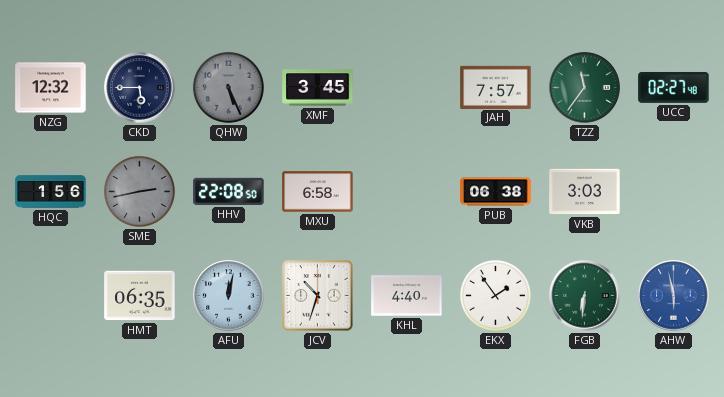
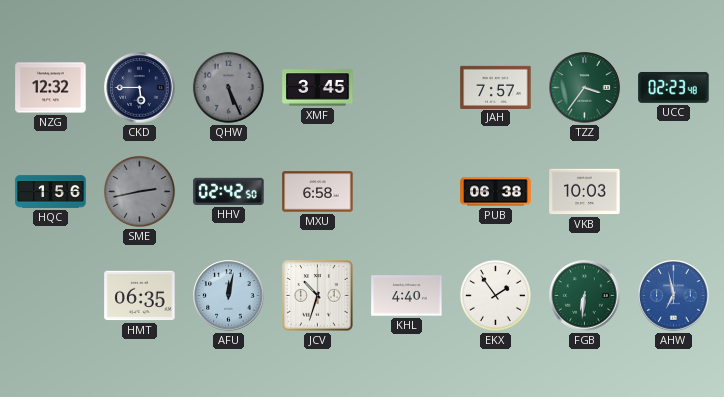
TZZ: 11:36 -> 3:36 (585, 88)
UCC: 02:27 -> 02:23 (674, 87)
HHV: 22:08 -> 02:42 (229, 191)
VKB: 3:03 -> 10:03 (585, 192)
AHW: 5:58 -> 6:58 (674, 296)
